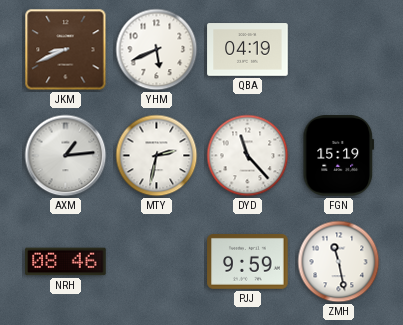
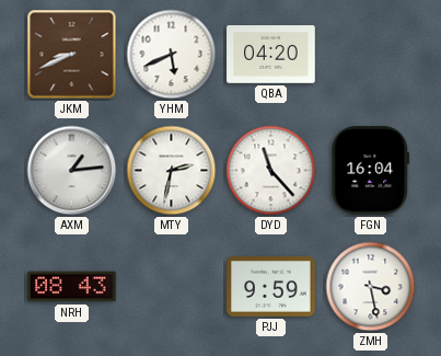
QBA: 04:19 -> 04:20 (271, 55)
FGN: 15:19 -> 16:04 (371, 171)
NRH: 08:46 -> 08:43 (72, 287)
ZMH: 11:28 -> 3:28 (371, 287)
